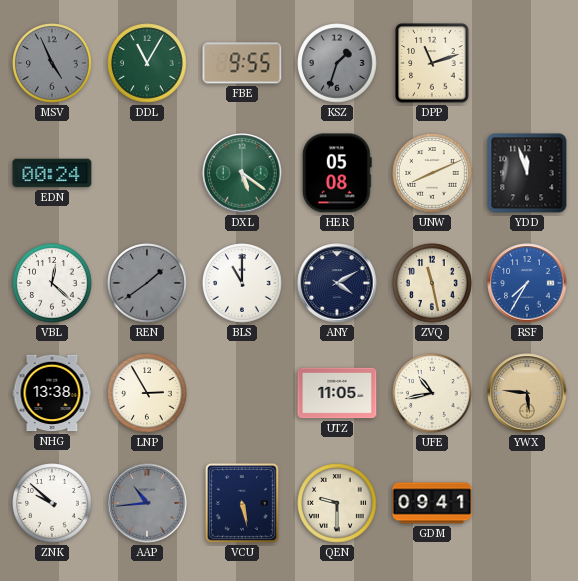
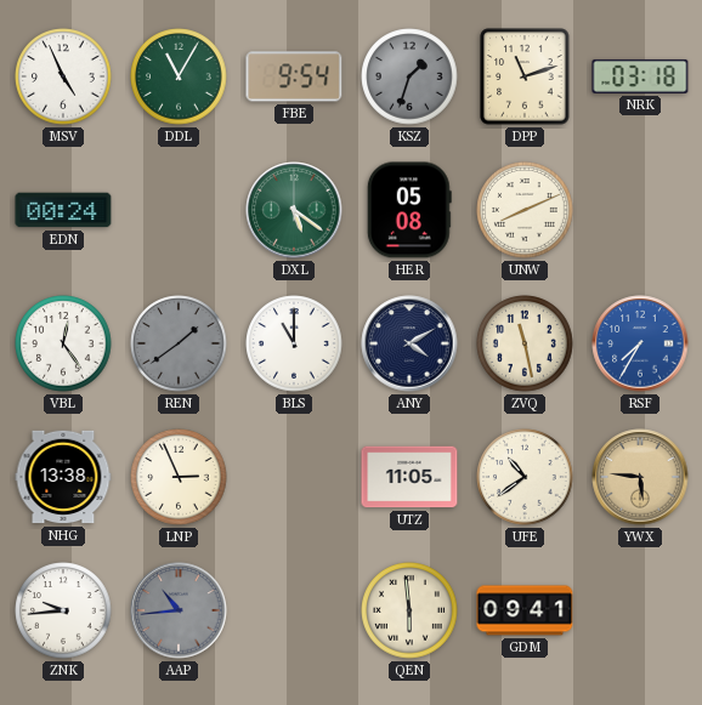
MSV dial: grey -> white (63, 76)
FBE: 9:55 -> 9:54 (294, 76)
NRK: none -> 03:18 (640, 76)
YDD: 11:57 -> none (527, 173)
VBL: 12:22 -> 12:24 (63, 343)
LNP: 2:55 -> 2:56 (179, 477)
UFE: 10:43 -> 10:39 (525, 477)
ZNK: 9:52 -> 9:44 (63, 610)
VCU: 5:28 -> none (242, 503)
QEN: 9:30 -> 5:59 (409, 610)
